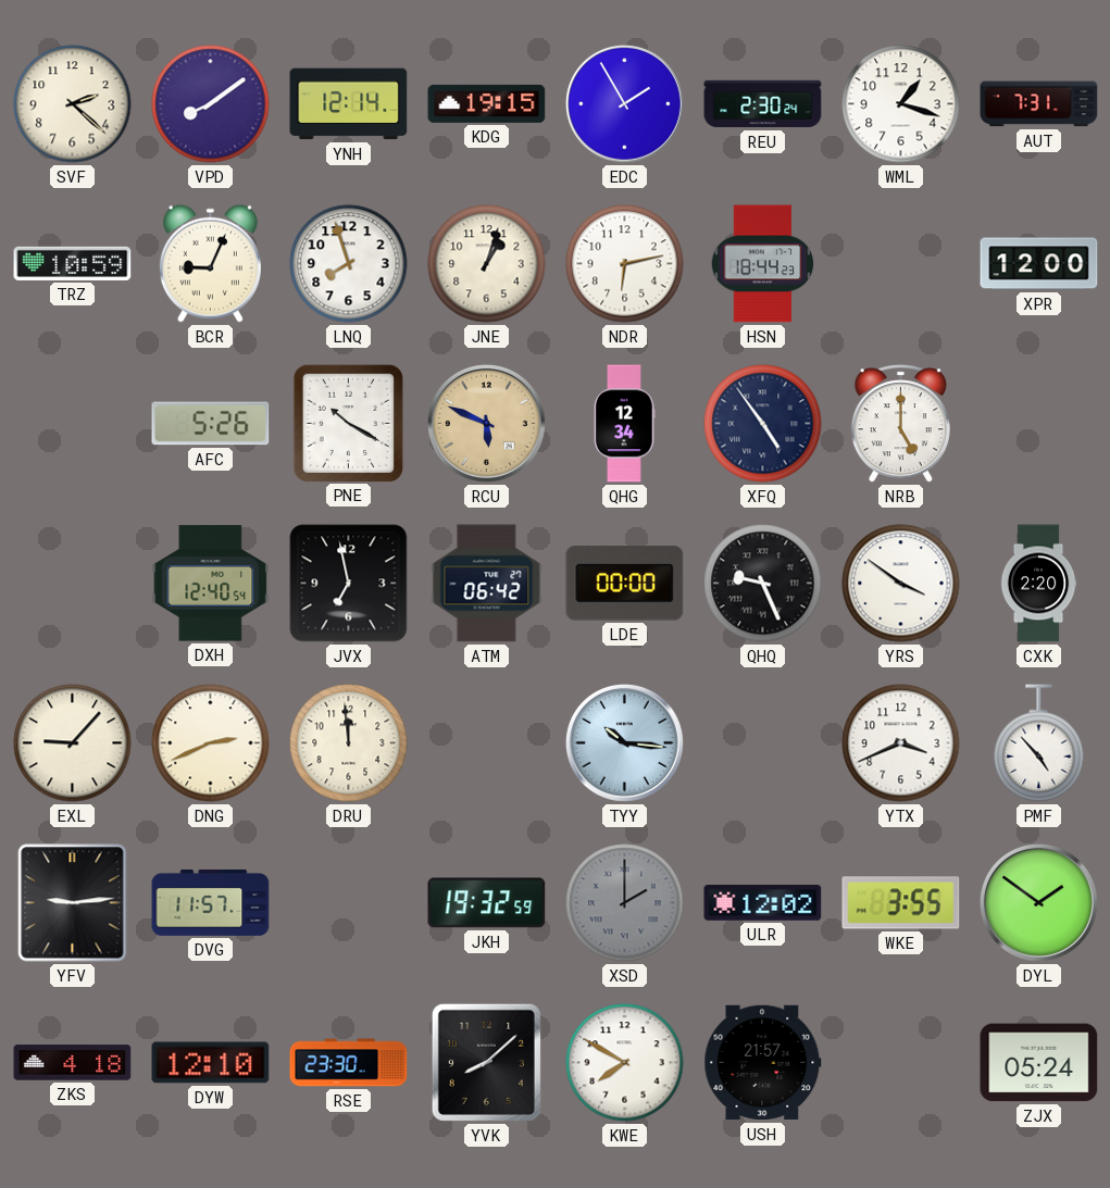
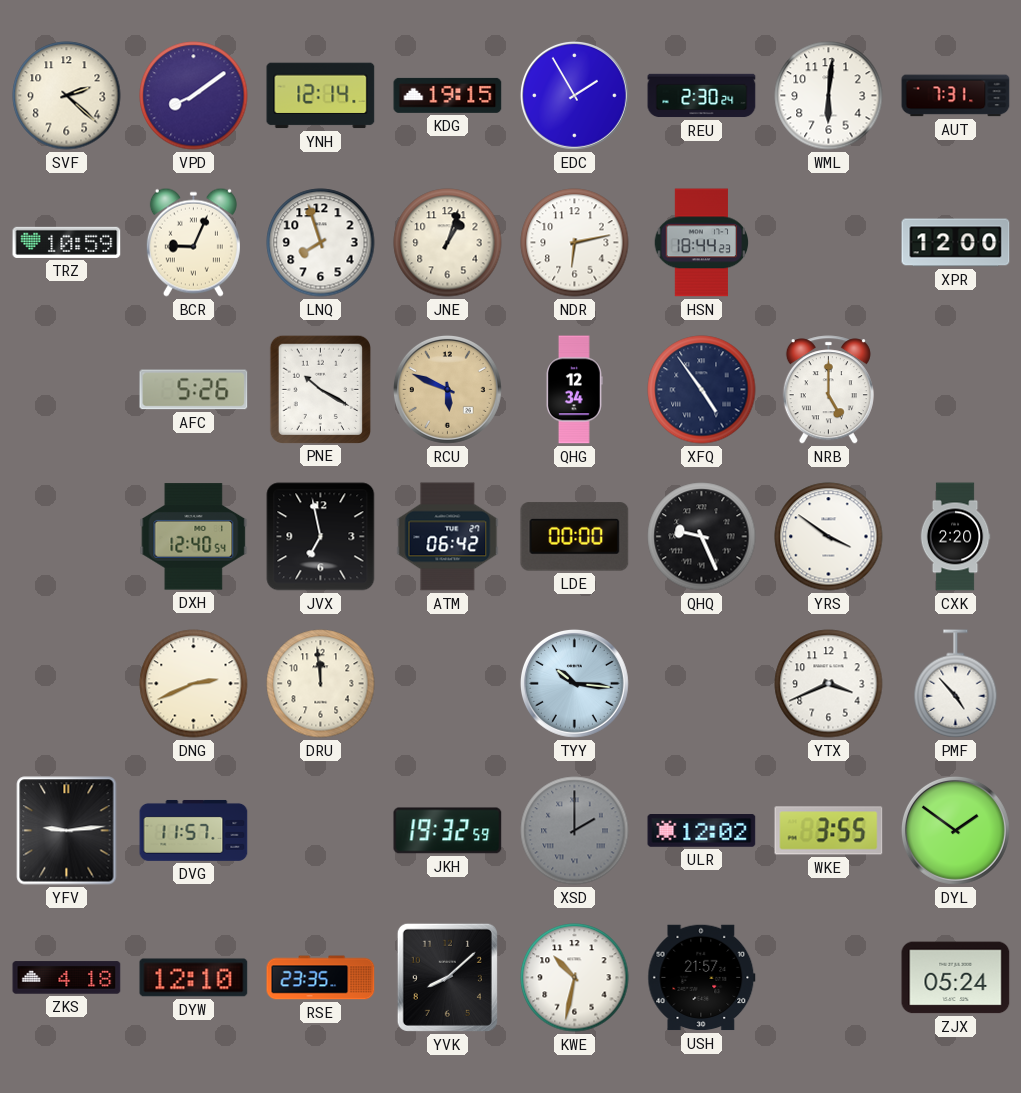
WML: 1:18 -> 6:01 (829, 96)
EXL: 9:07 -> none (73, 743)
RSE: 23:30 -> 23:35 (321, 978)
KWE: 7:50 -> 10:32 (575, 978)
